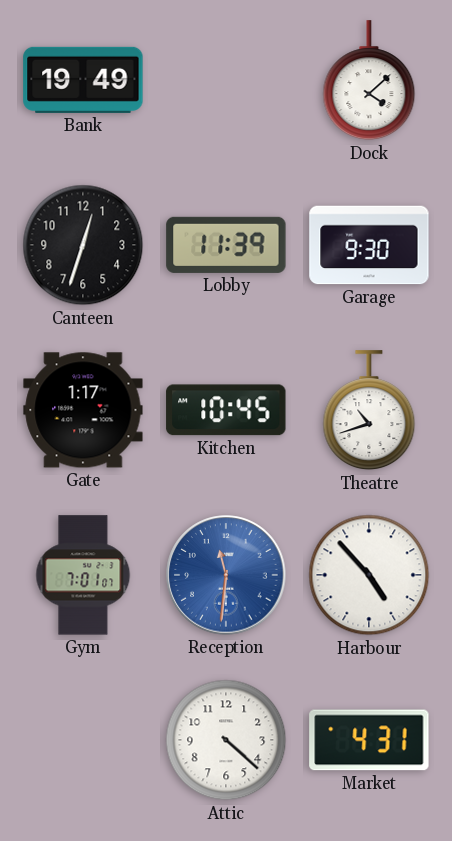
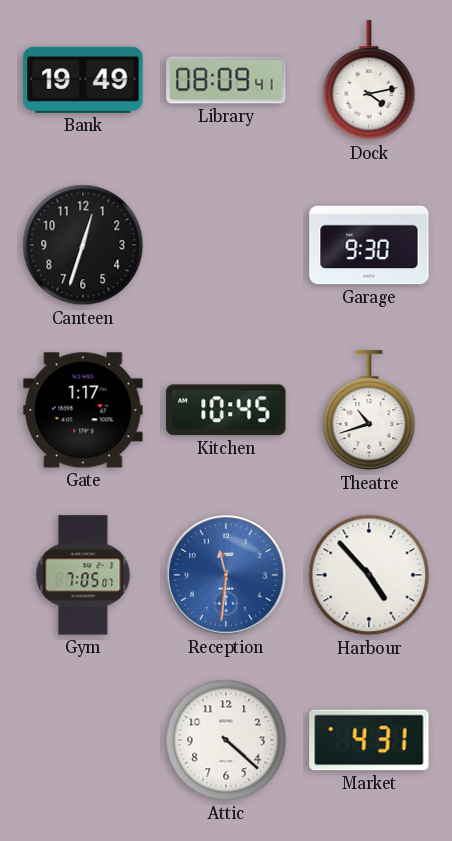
Library: none -> 08:09 (226, 80)
Dock: 4:08 -> 4:13 (369, 81)
Lobby: 11:39 -> none (226, 245)
Gym: 7:01 -> 7:05 (83, 575)
